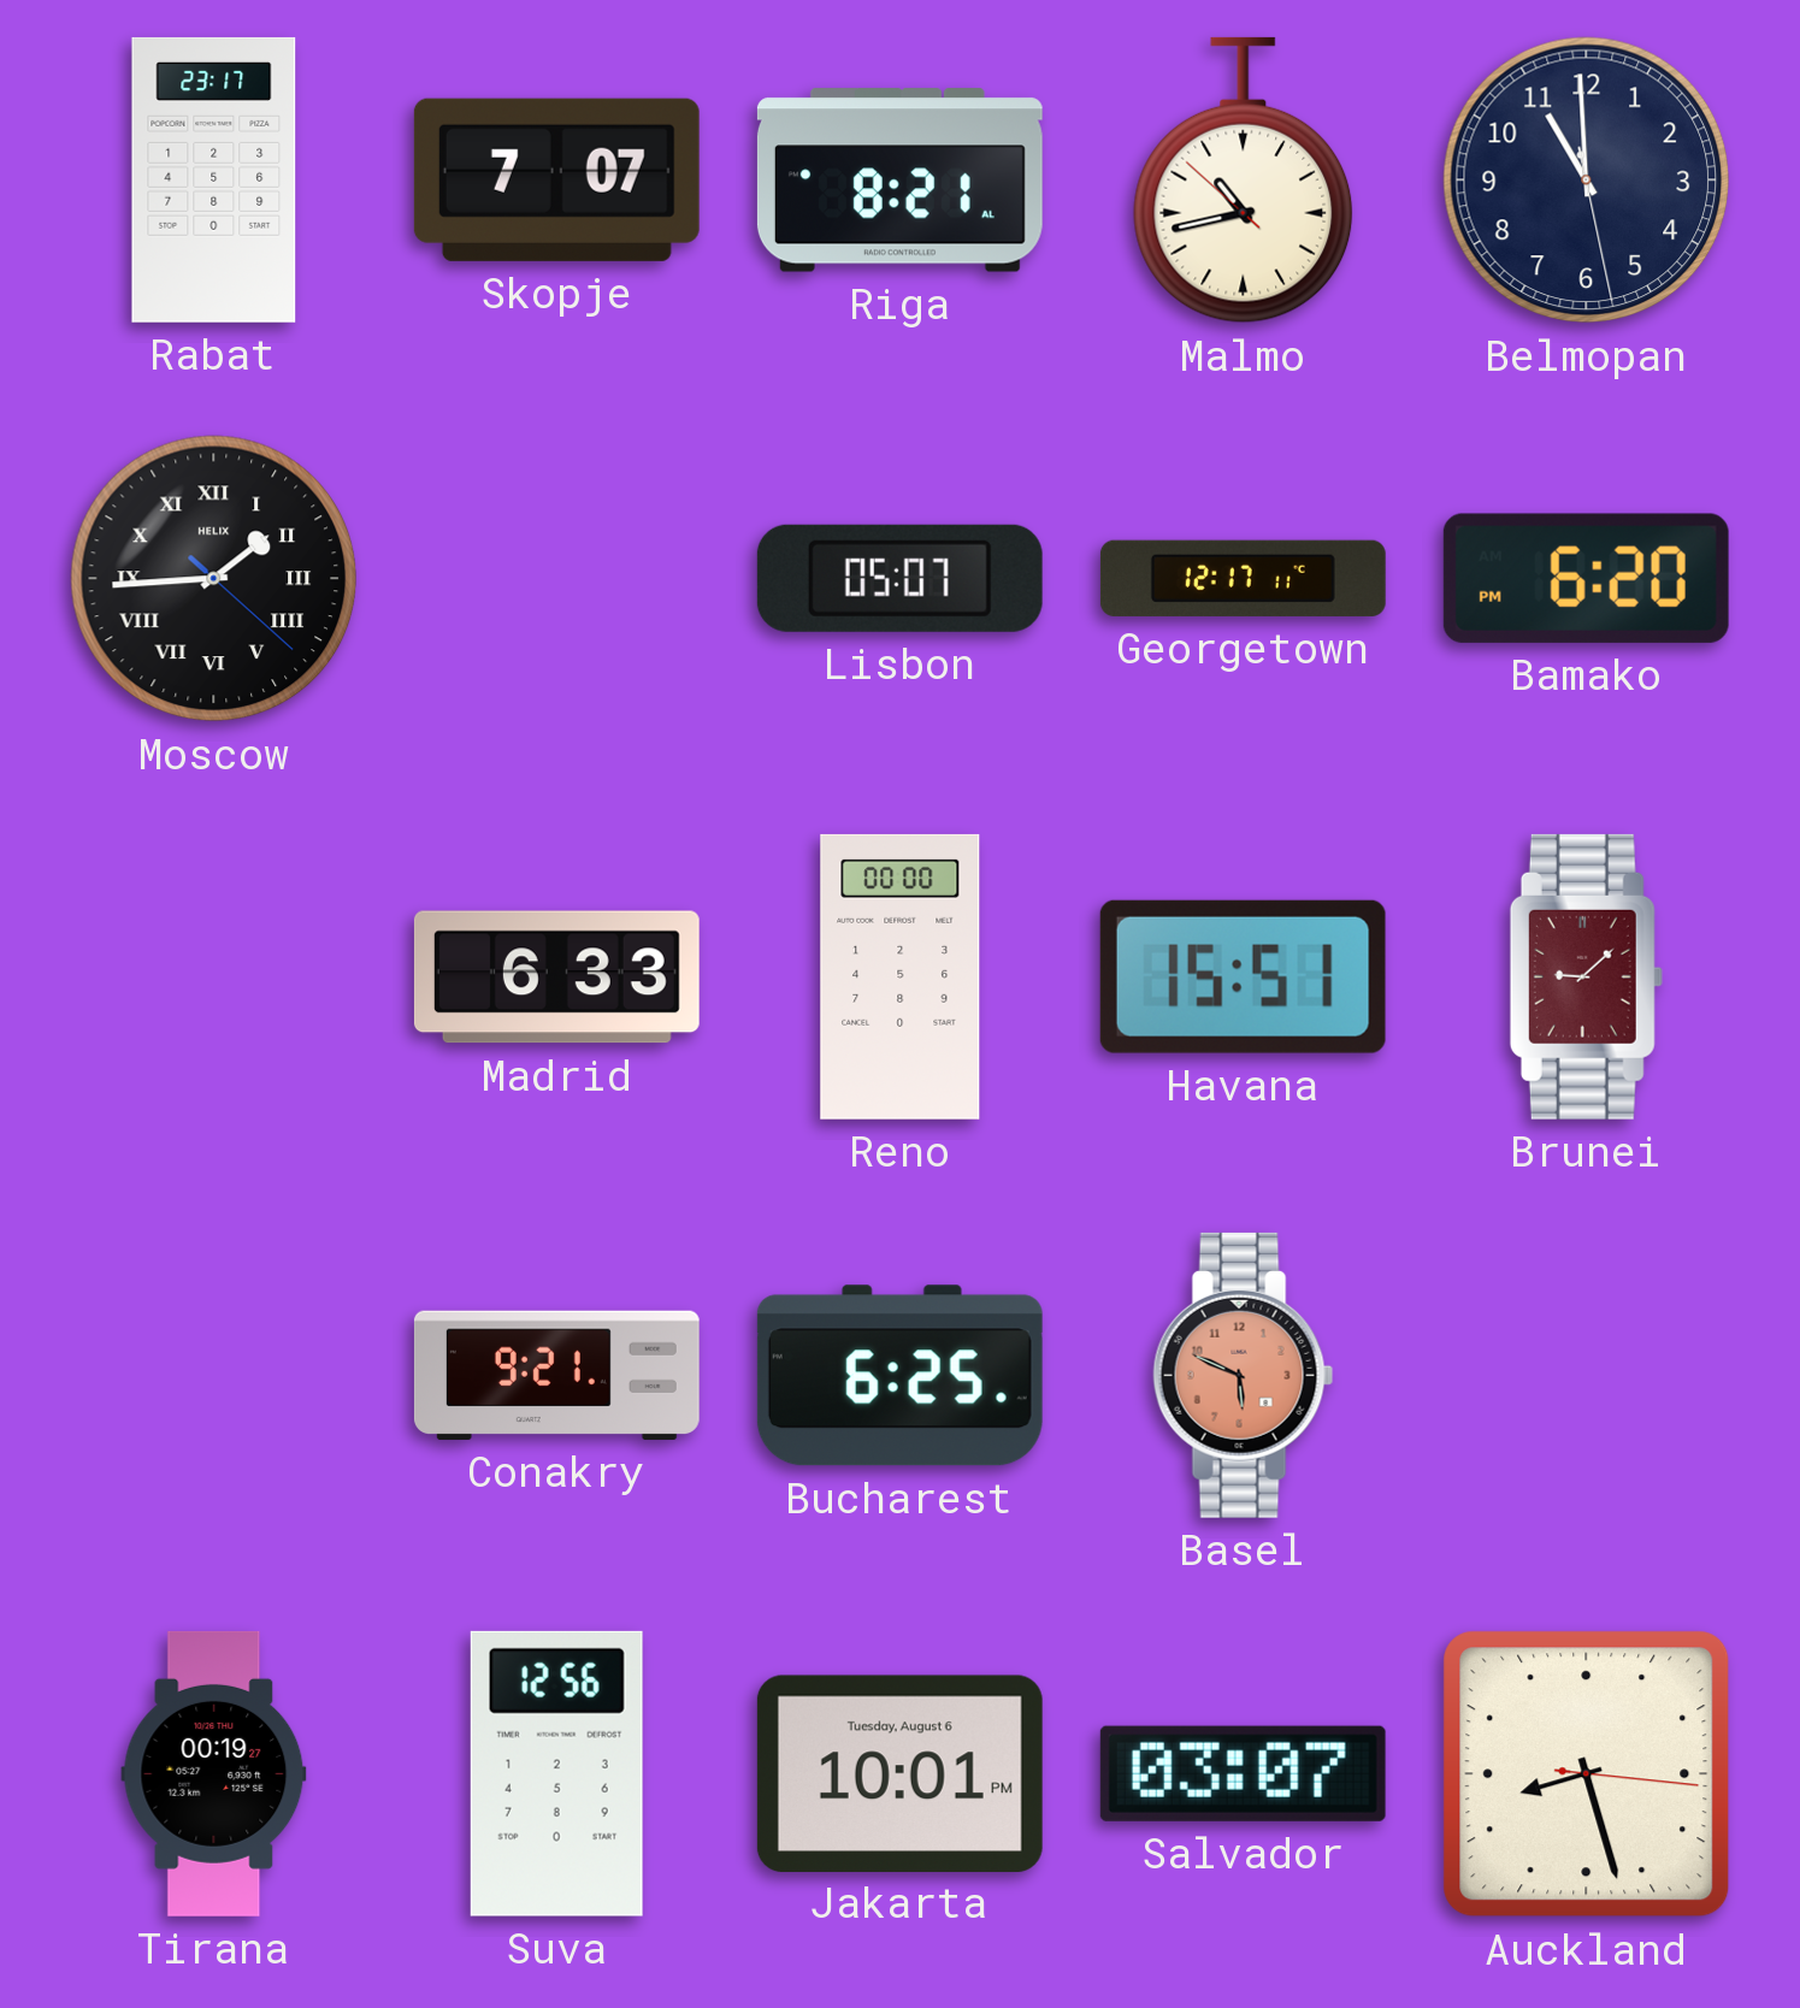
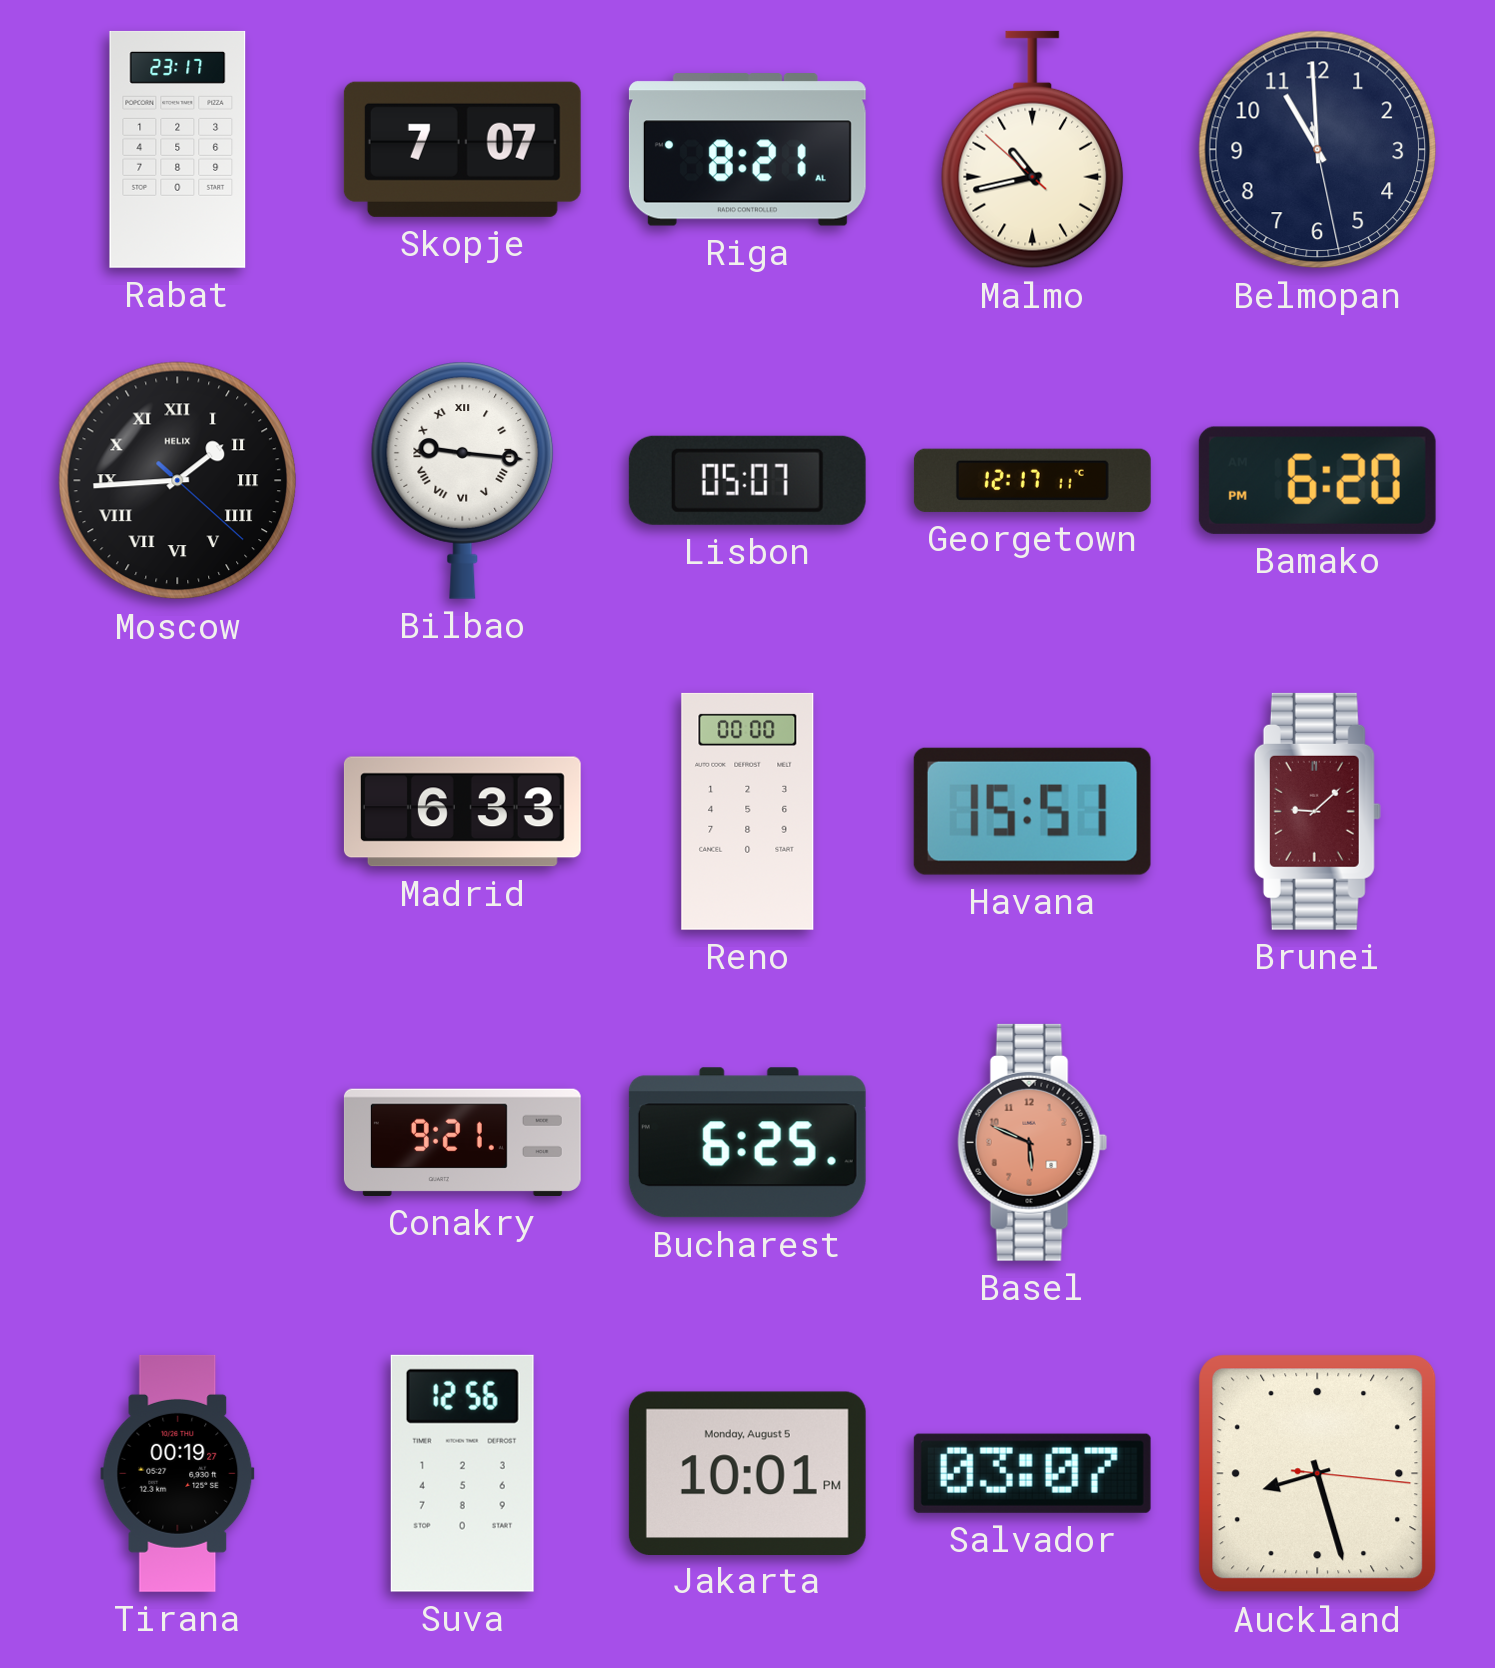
Bilbao: none -> 9:16 (463, 480)
Jakarta date: Tuesday, August 6 -> Monday, August 5 (747, 1473)
